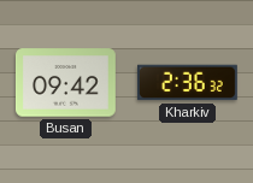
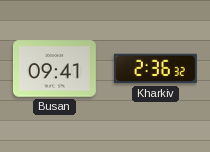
Busan: 09:42 -> 09:41 (54, 69)
